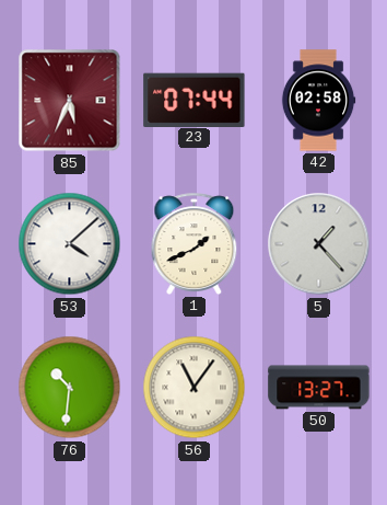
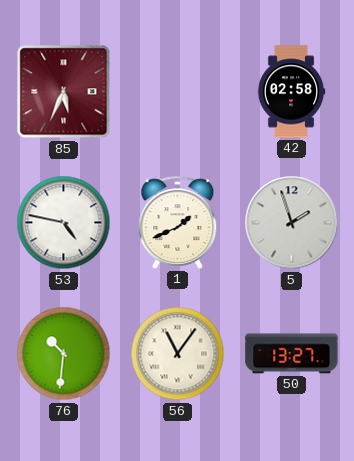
23: 07:44 -> none (195, 100)
53: 4:08 -> 4:47 (64, 223)
5: 1:23 -> 1:57 (292, 223)
